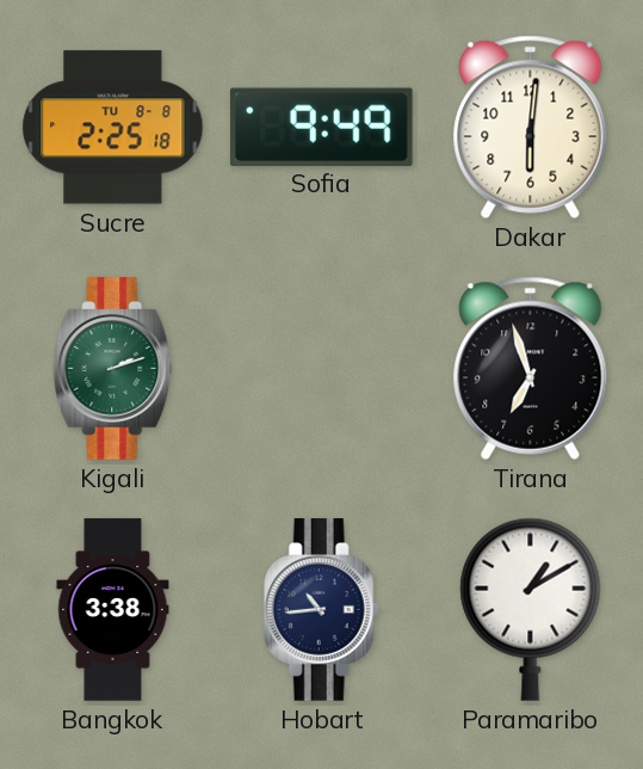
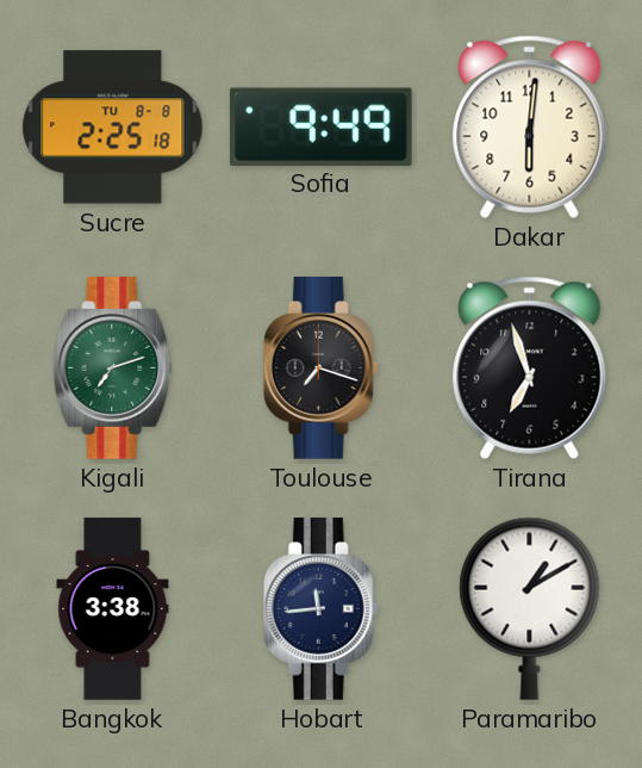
Kigali: 2:12 -> 7:12 (113, 368)
Toulouse: none -> 7:18 (320, 368)
Hobart: 10:44 -> 11:44 (320, 609)
